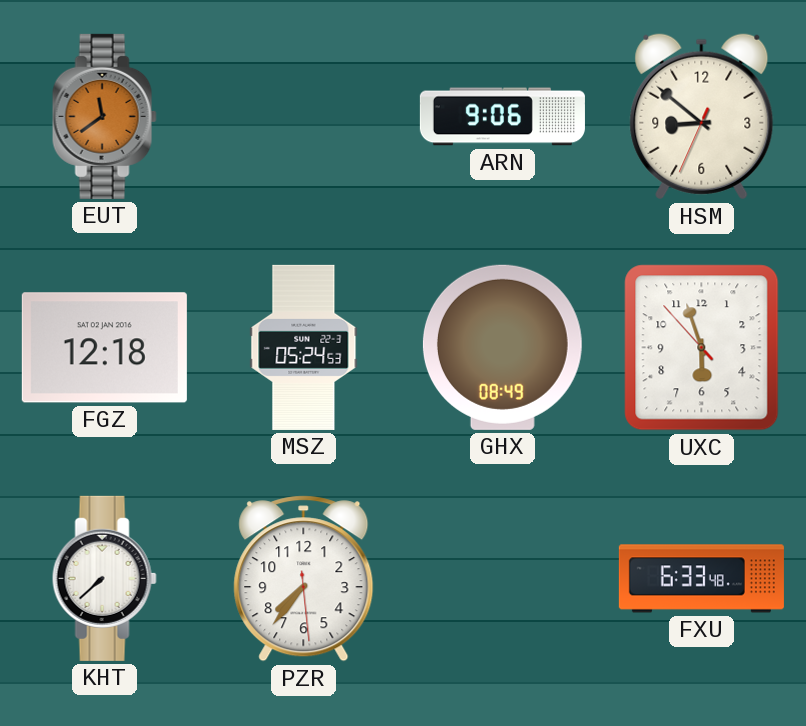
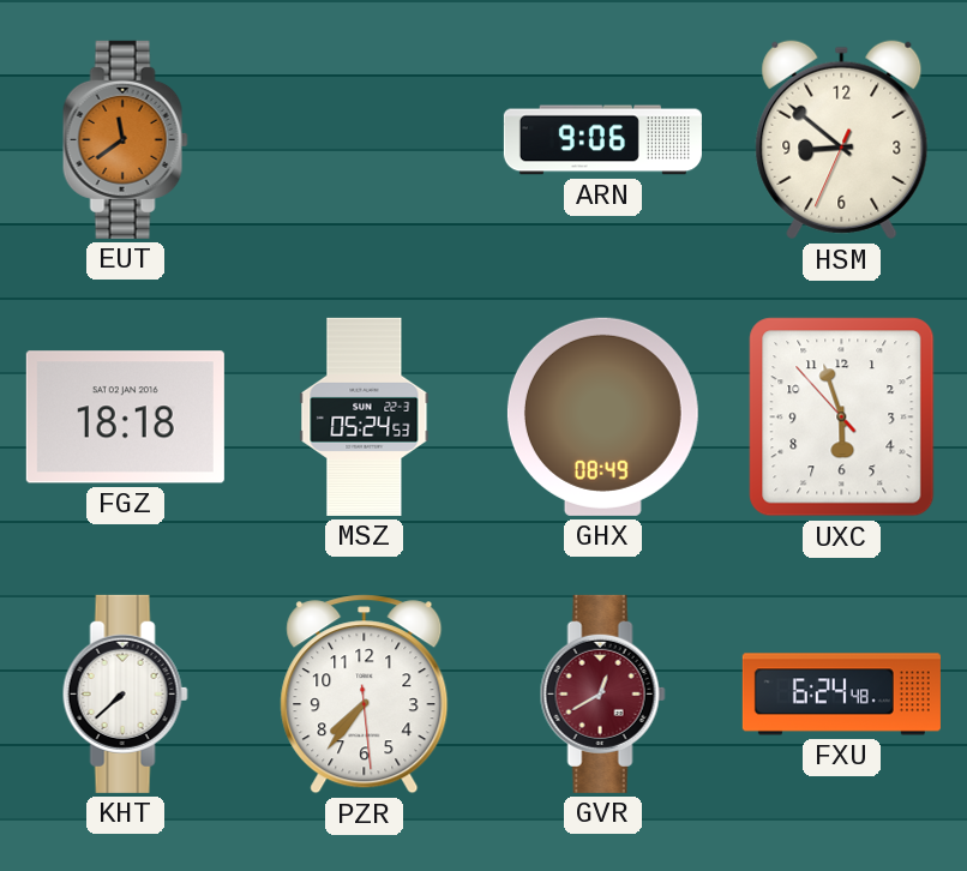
FGZ: 12:18 -> 18:18 (125, 418)
GVR: none -> 12:40 (602, 693)
FXU: 6:33 -> 6:24 (841, 695)
